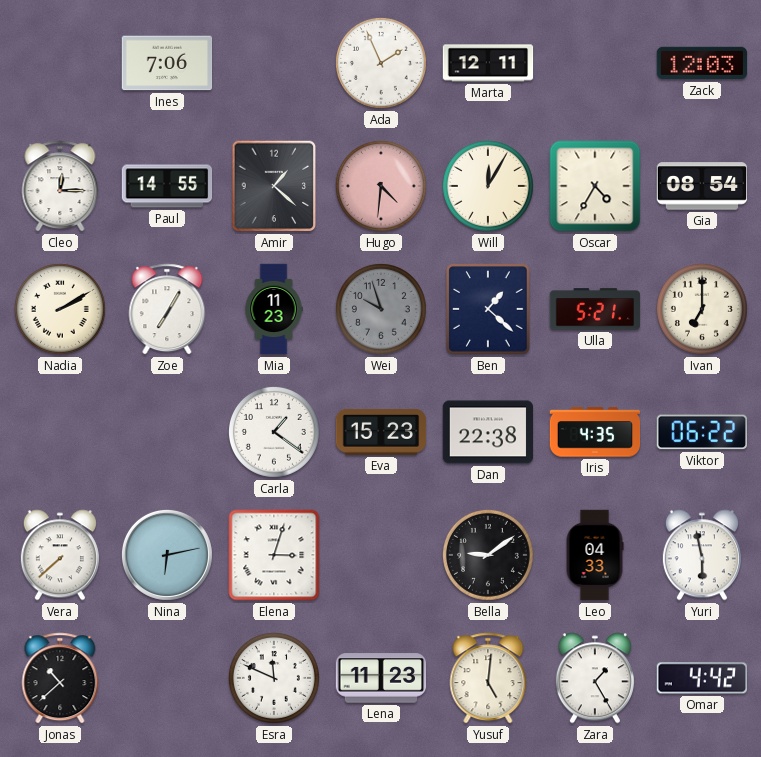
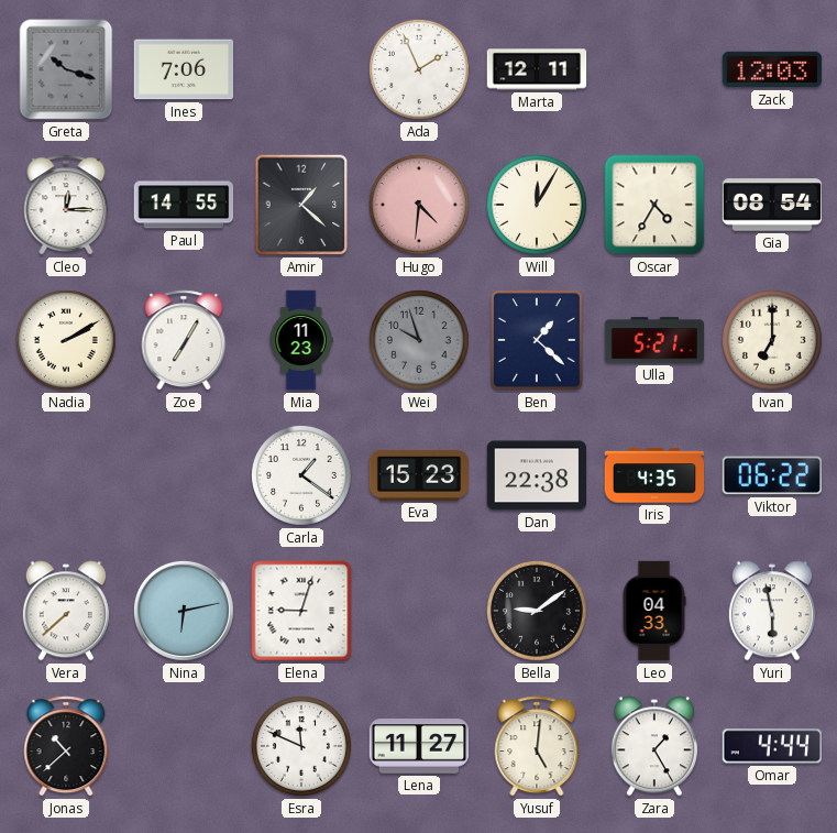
Greta: none -> 10:18 (66, 69)
Elena: 3:03 -> 9:03 (301, 611)
Lena: 11:23 -> 11:27 (419, 746)
Omar: 4:42 -> 4:44 (772, 746)
